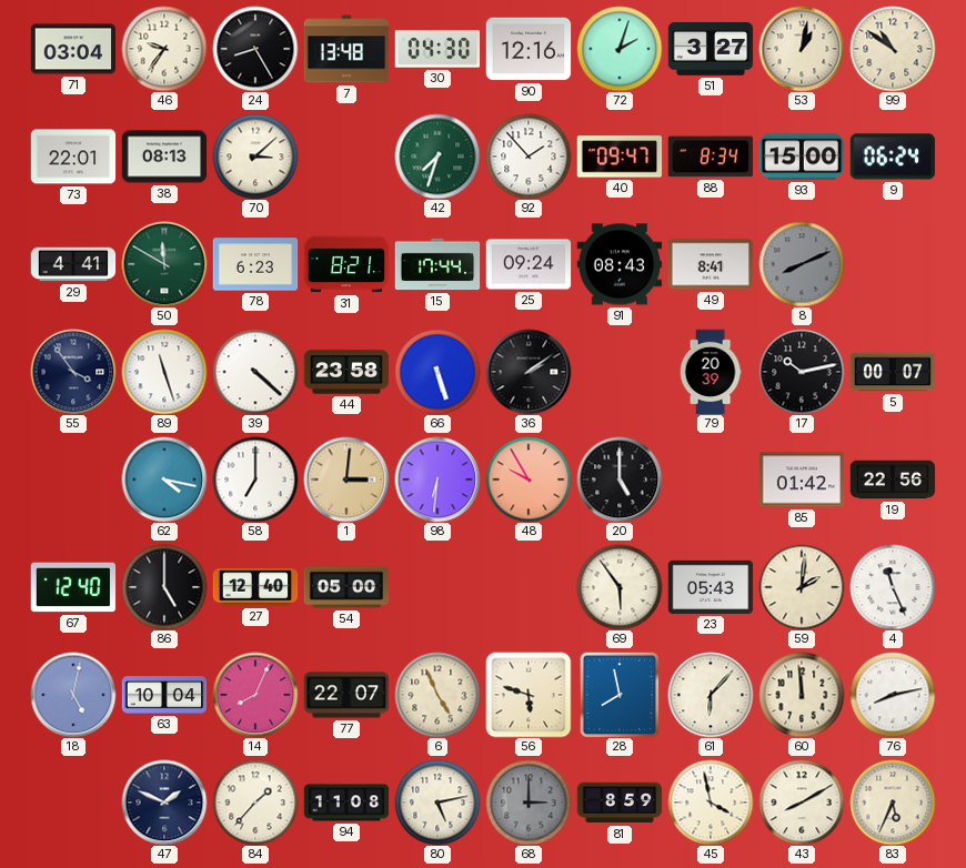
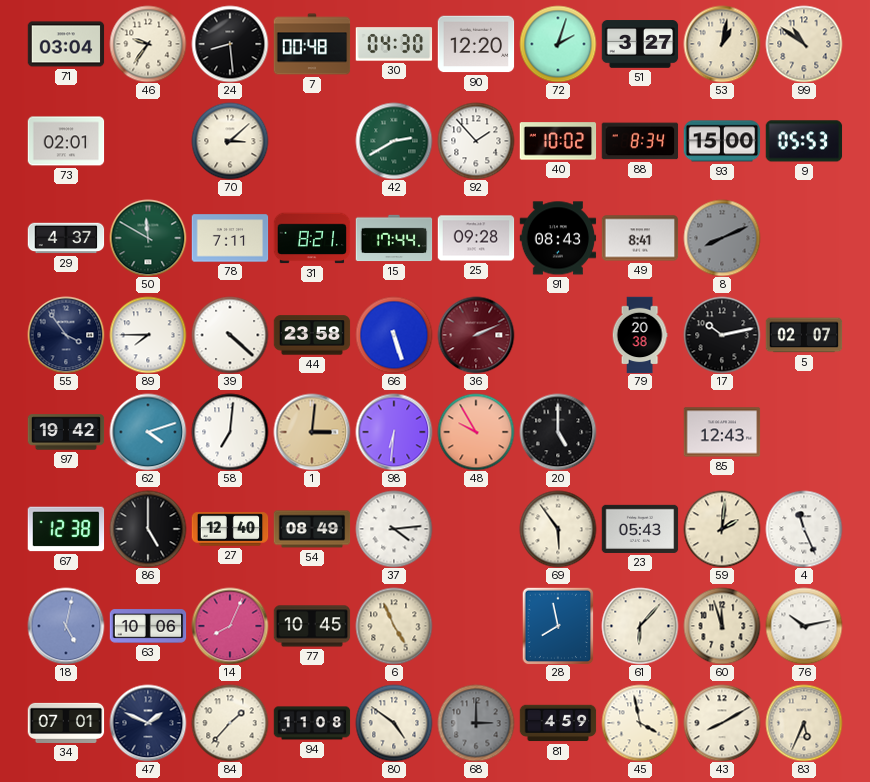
24: 8:25 -> 8:29 (230, 44)
7: 13:48 -> 00:48 (312, 44)
90: 12:16 -> 12:20 (476, 44)
73: 22:01 -> 02:01 (66, 141)
38: 08:13 -> none (164, 157)
42: 7:33 -> 2:40 (394, 141)
40: 09:47 -> 10:02 (558, 141)
9: 06:24 -> 05:53 (804, 141)
29: 4:41 -> 4:37 (66, 238)
78: 6:23 -> 7:11 (230, 238)
25: 09:24 -> 09:28 (476, 238)
89: 11:27 -> 7:45 (148, 335)
36: 2:09 -> 2:11 (476, 335)
36 dial: black -> burgundy (476, 335)
79: 20:39 -> 20:38 (640, 335)
5: 00:07 -> 02:07 (804, 335)
97: none -> 19:42 (66, 432)
62: 4:17 -> 4:12 (148, 432)
58: 7:00 -> 7:01 (230, 432)
85: 01:42 -> 12:43 (722, 432)
19: 22:56 -> none (893, 480)
67: 12:40 -> 12:38 (66, 529)
54: 05:00 -> 08:49 (312, 529)
37: none -> 4:14 (394, 529)
63: 10:04 -> 10:06 (148, 626)
77: 22:07 -> 10:45 (312, 626)
56: 5:48 -> none (529, 695)
60: 11:59 -> 11:57 (722, 626)
76: 8:13 -> 10:13 (804, 626)
34: none -> 07:01 (66, 723)
80: 5:13 -> 4:51 (394, 723)
81: 8:59 -> 4:59 (558, 723)
